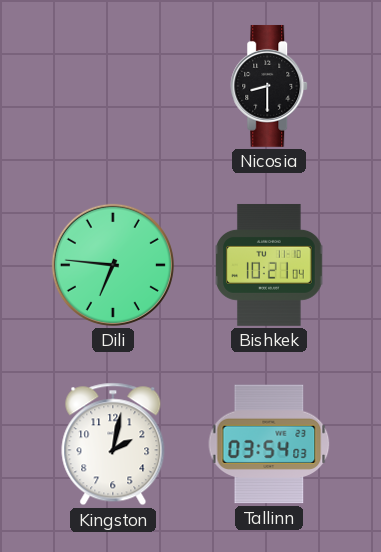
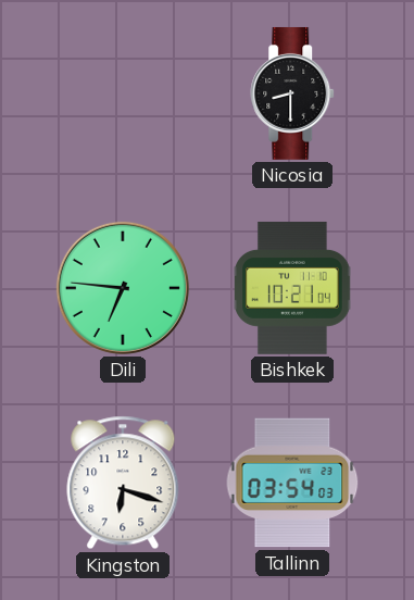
Kingston: 2:02 -> 6:18 (123, 483)
